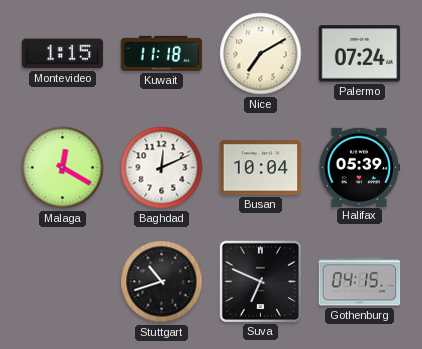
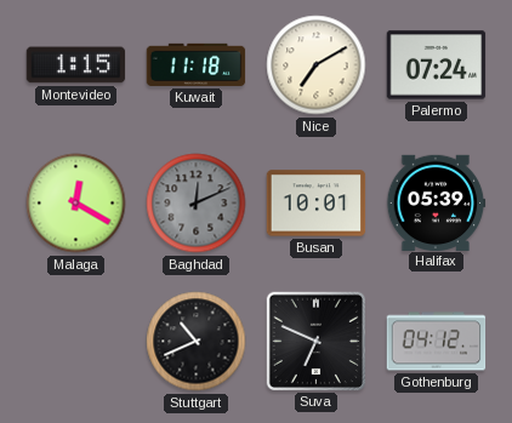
Baghdad dial: white -> grey (197, 204)
Busan: 10:04 -> 10:01 (317, 204)
Stuttgart: 10:42 -> 10:41 (197, 342)
Gothenburg: 04:15 -> 04:12 (437, 342)
